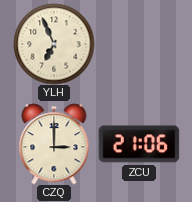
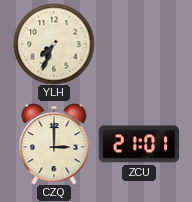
YLH: 6:56 -> 7:34 (54, 44)
ZCU: 21:06 -> 21:01 (139, 144)
